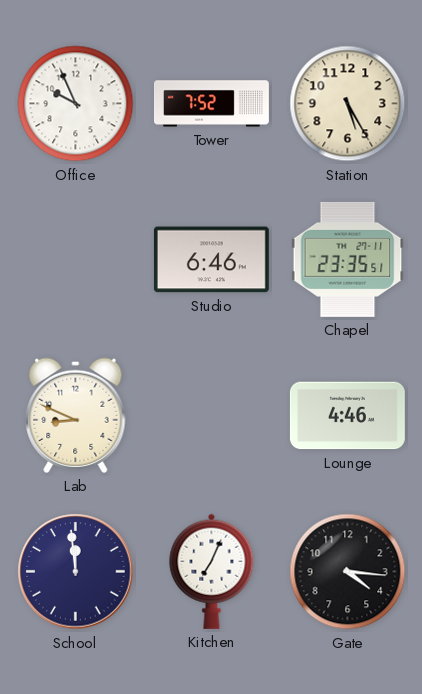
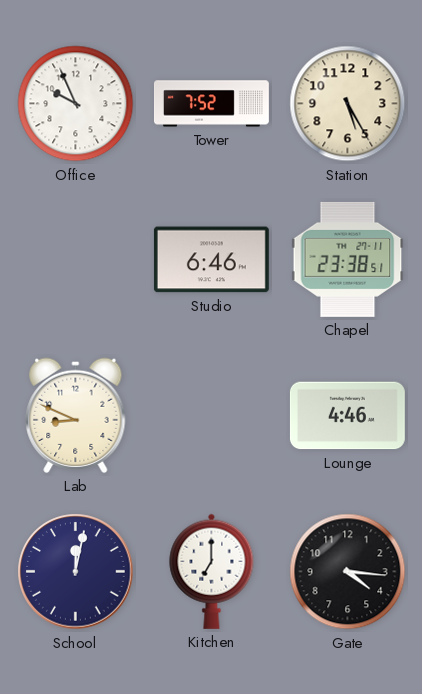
Chapel: 23:35 -> 23:38 (348, 259)
School: 11:59 -> 12:02 (76, 572)
Kitchen: 7:04 -> 7:00 (212, 571)
